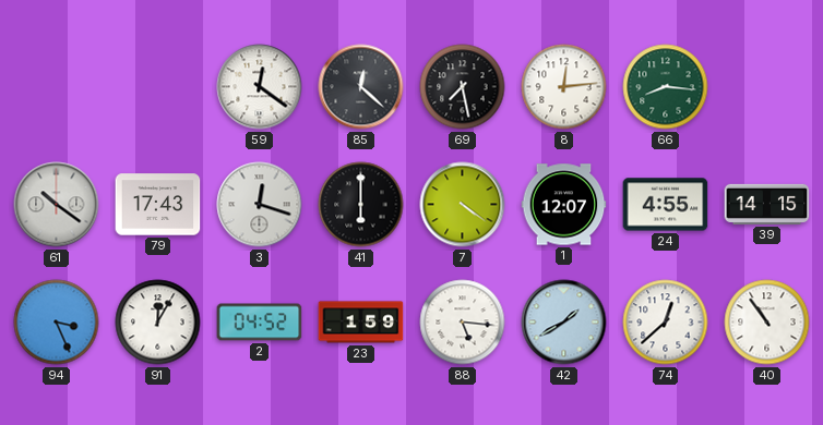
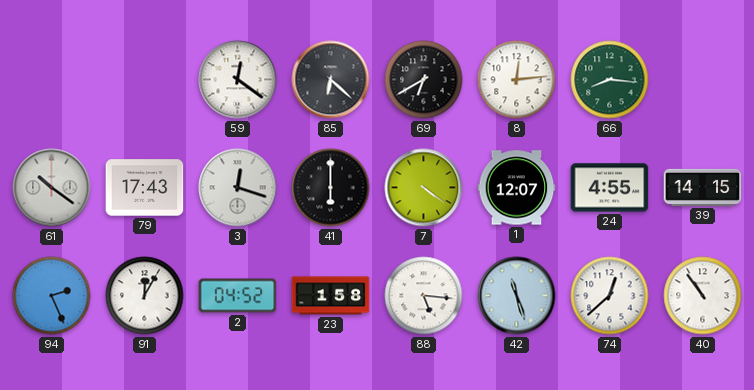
85: 12:22 -> 6:22 (331, 80)
69: 7:28 -> 6:40 (424, 80)
94: 3:26 -> 2:26 (52, 296)
23: 1:59 -> 1:58 (331, 296)
42: 1:40 -> 11:27 (517, 296)
